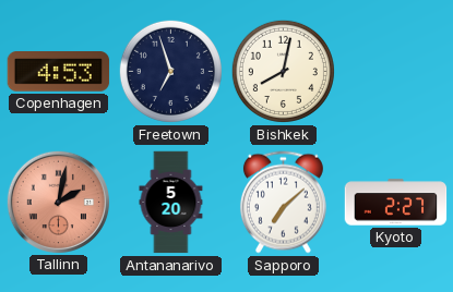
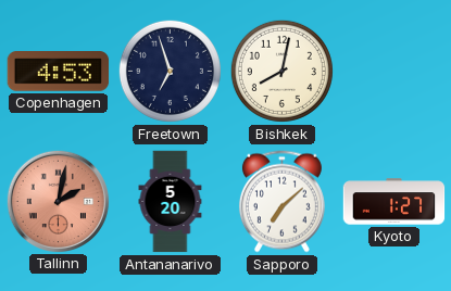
Kyoto: 2:27 -> 1:27 (394, 202)
